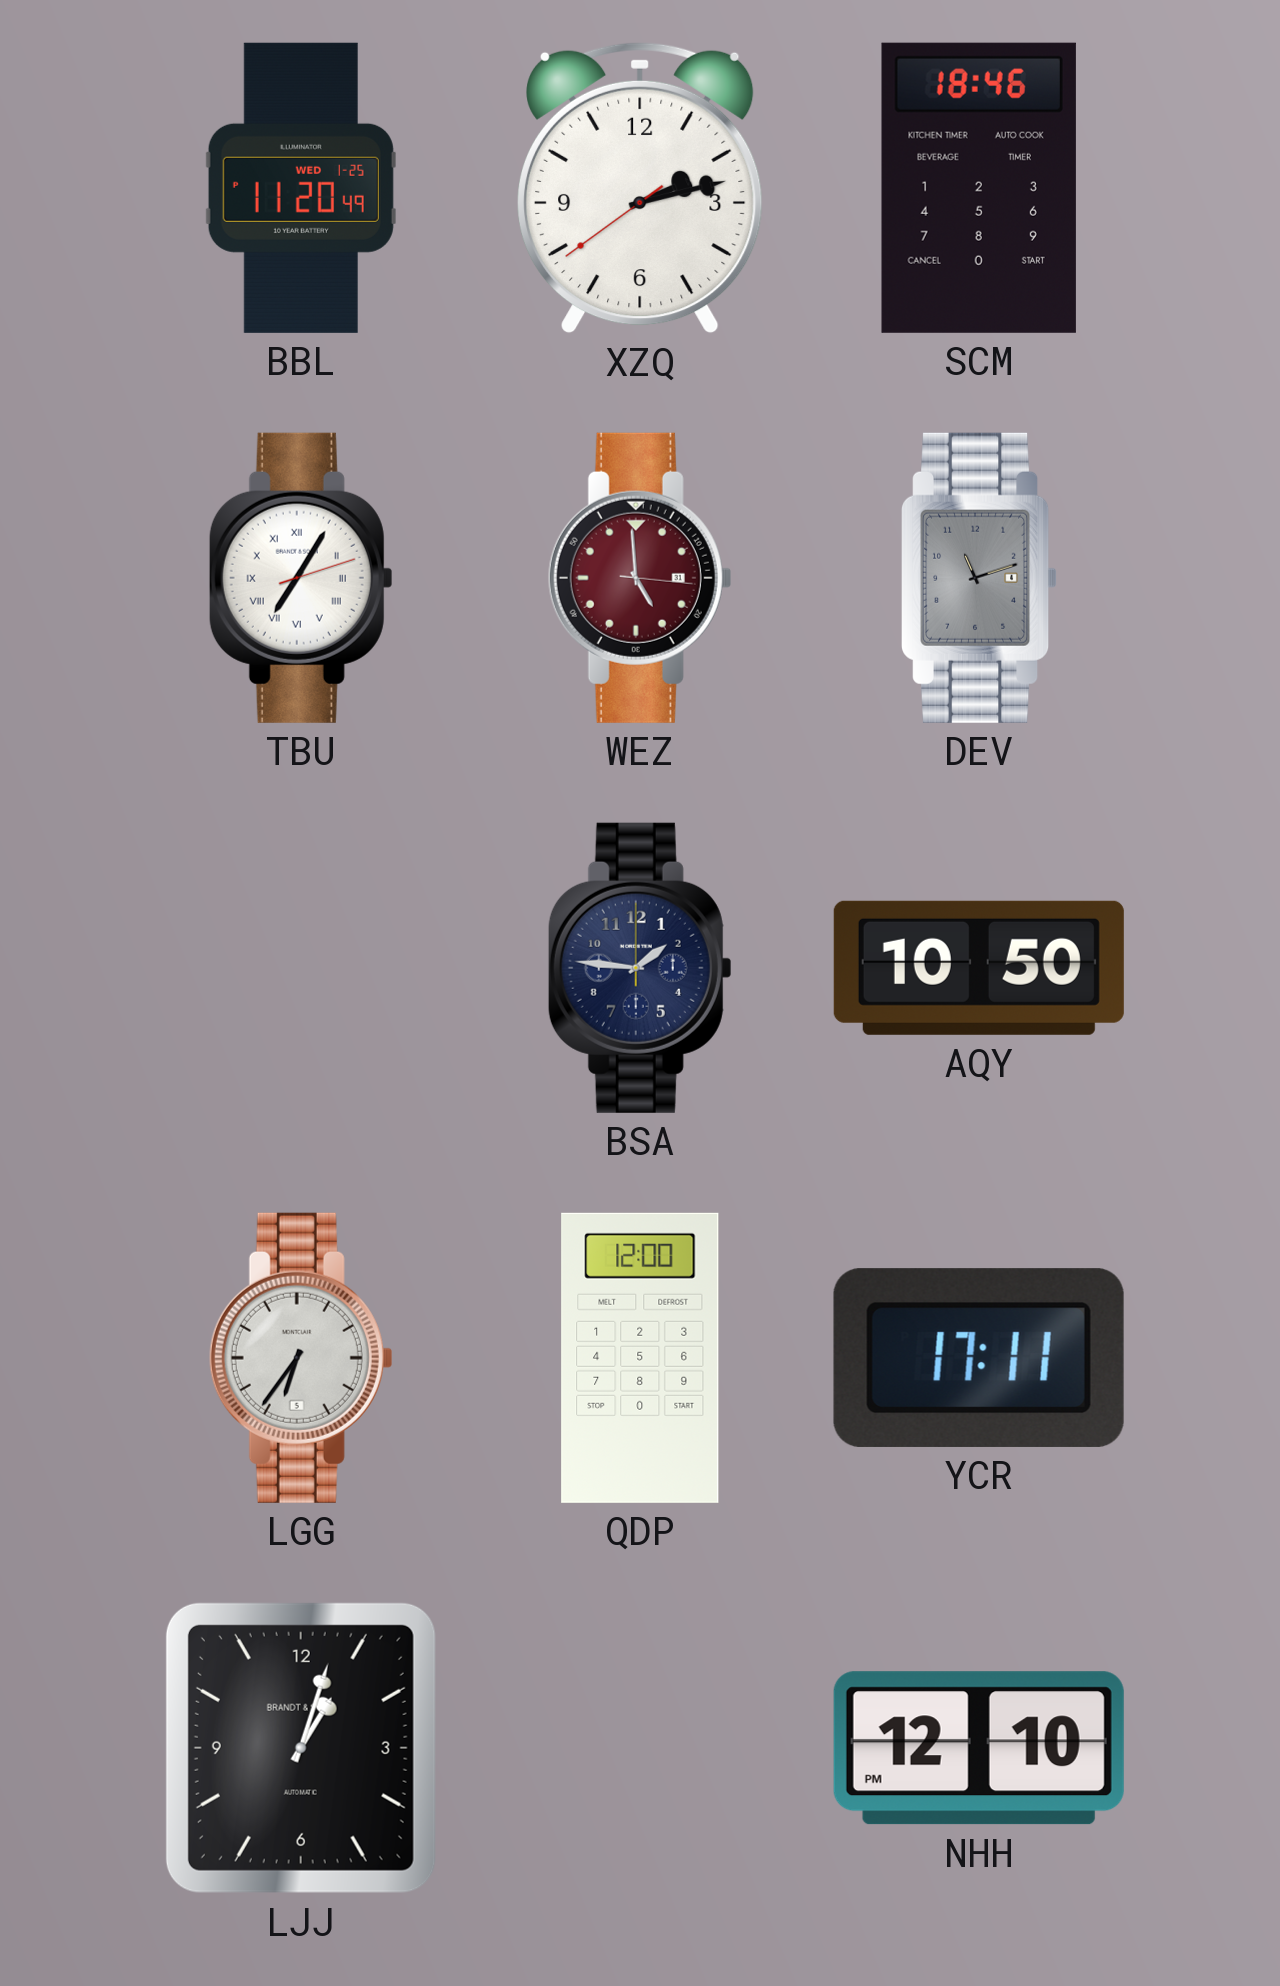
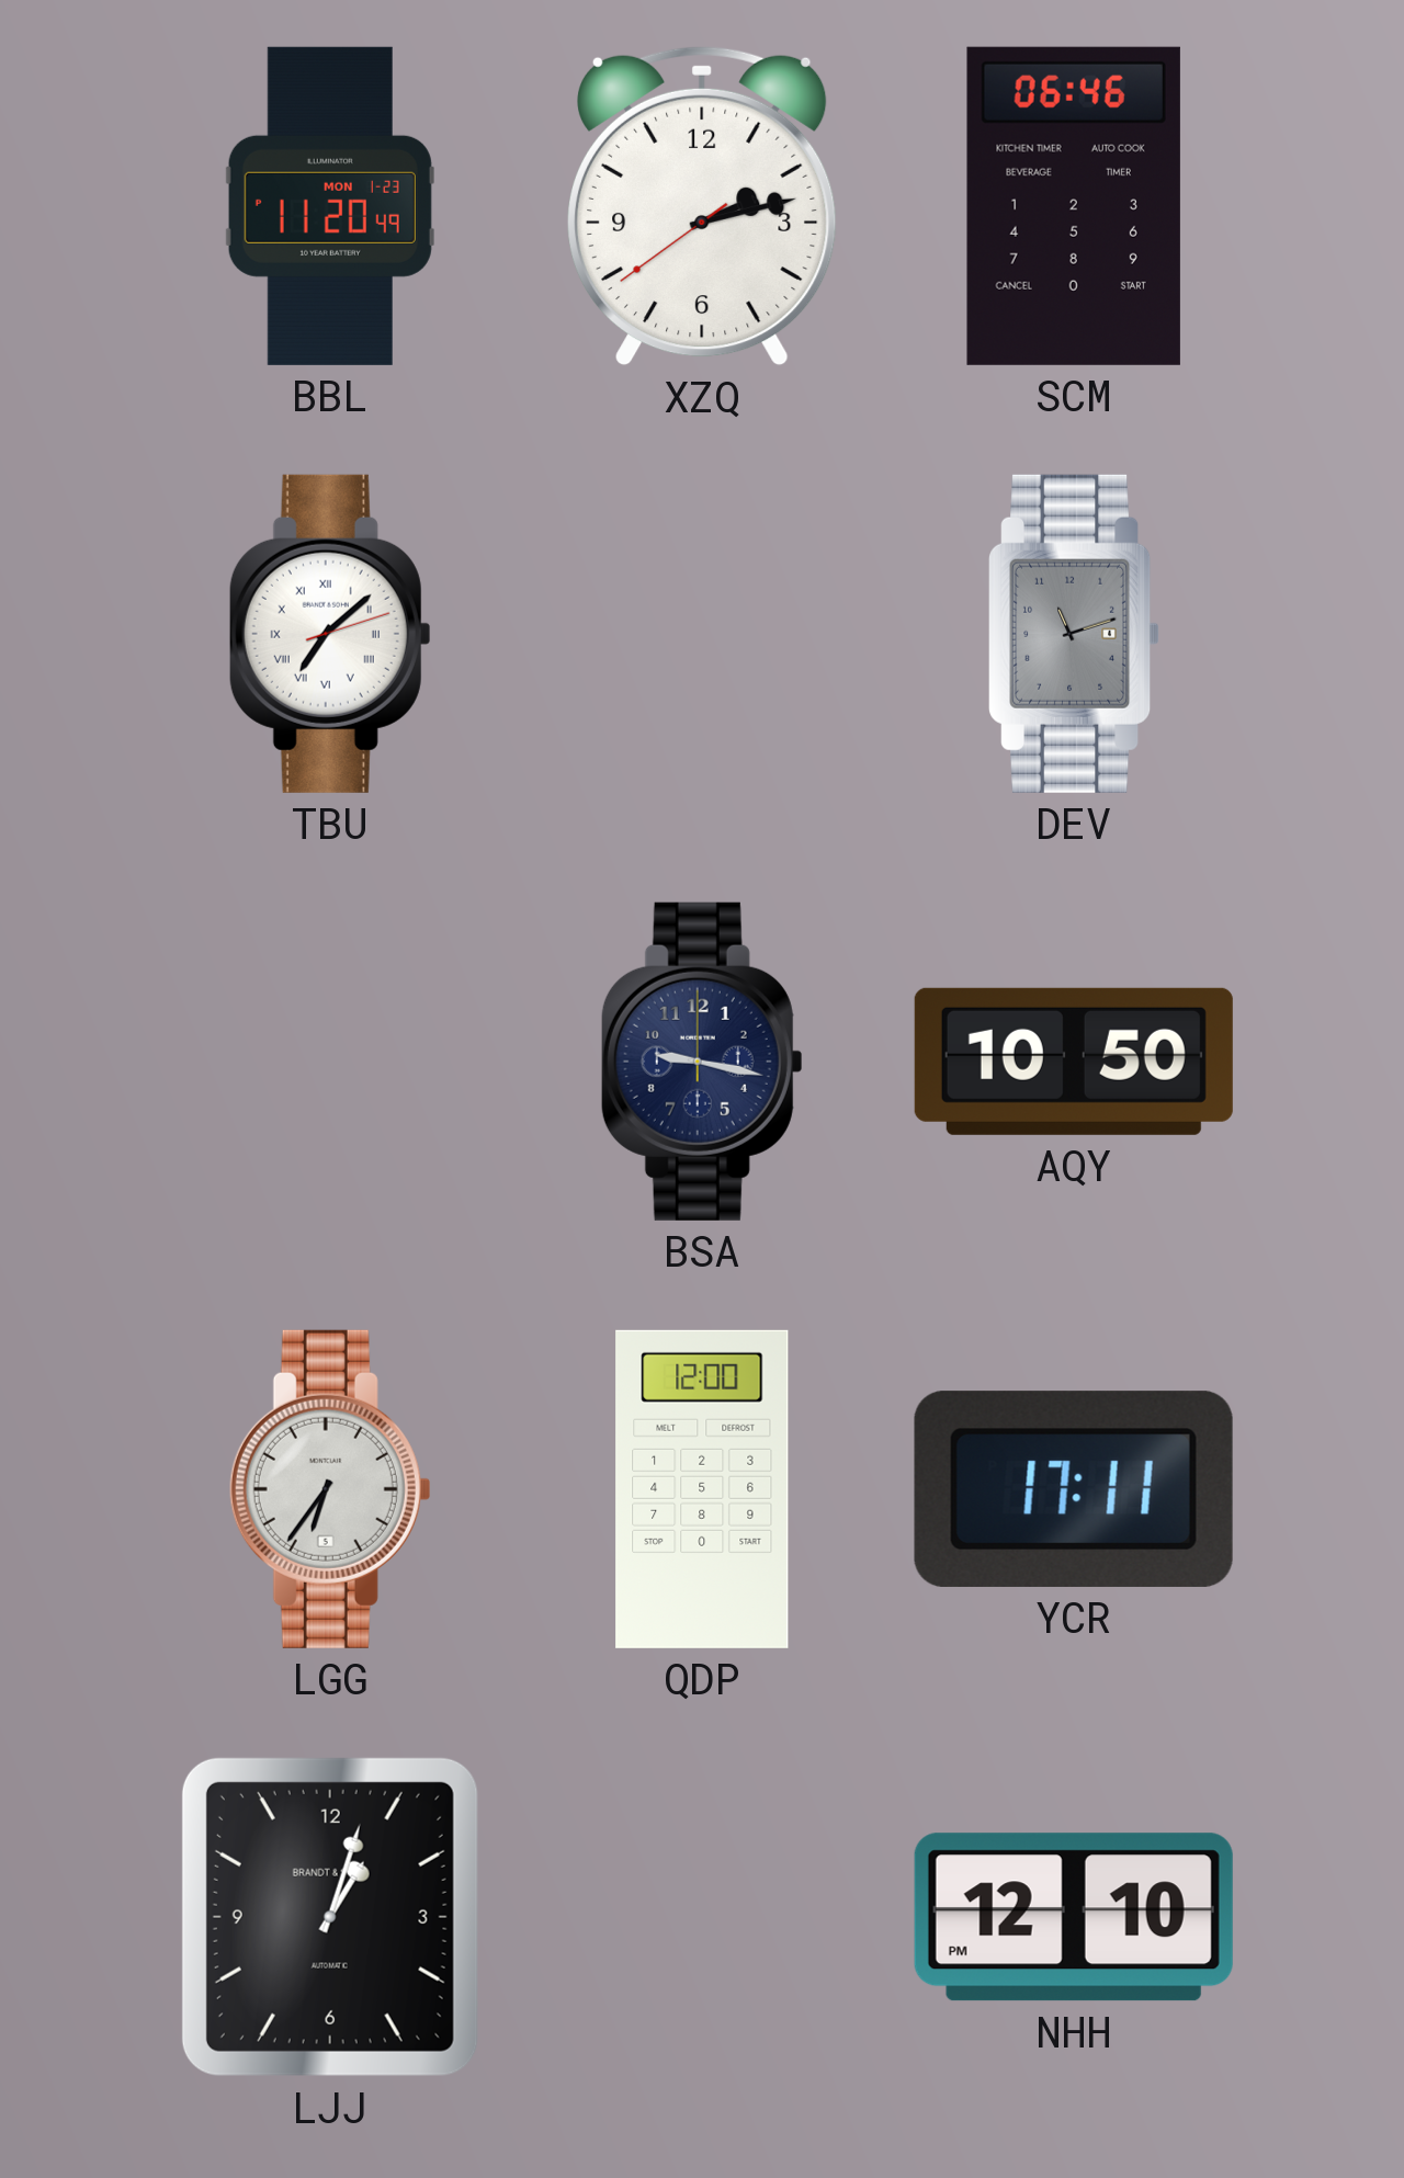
BBL date: WED 1-25 -> MON 1-23 (330, 206)
SCM: 18:46 -> 06:46 (1074, 206)
TBU: 7:05 -> 7:08 (330, 634)
WEZ: 4:59 -> none (640, 578)
BSA: 1:46 -> 9:17 (702, 1062)
